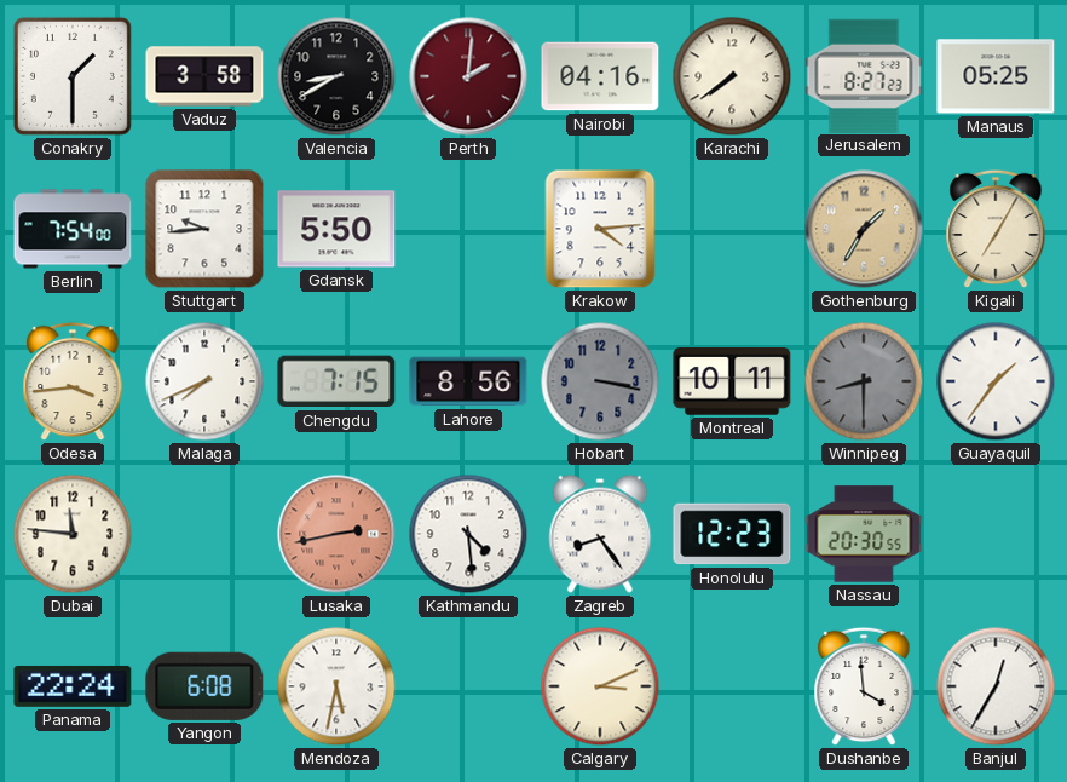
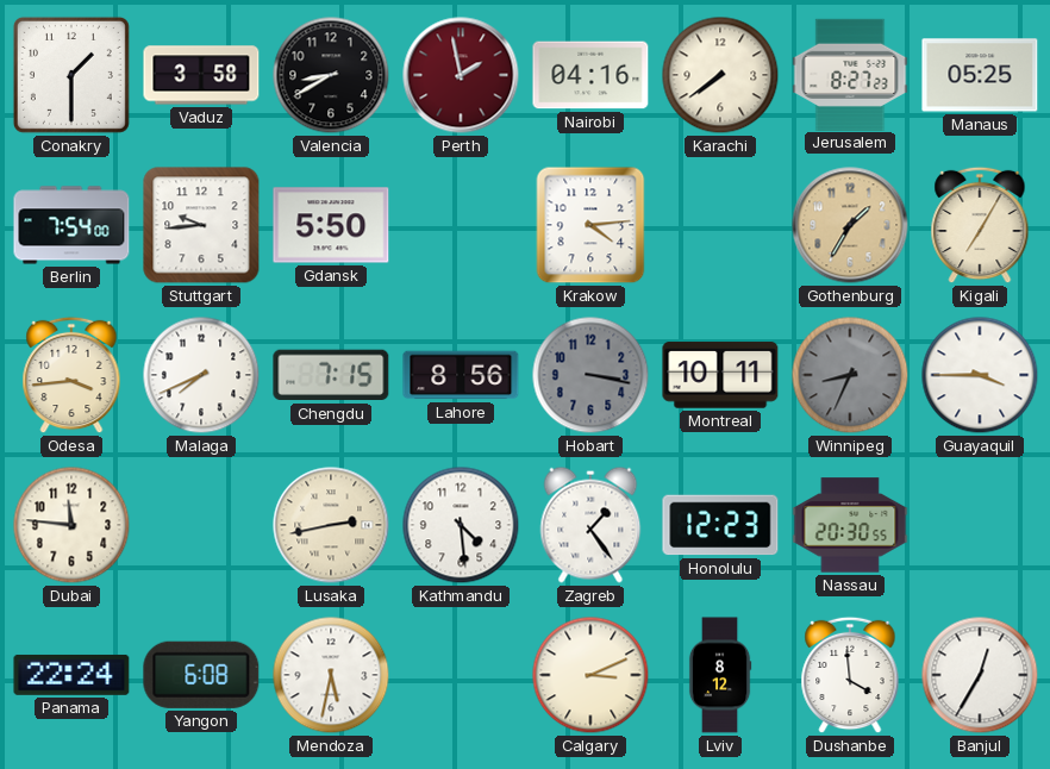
Perth: 2:01 -> 1:58 (461, 75)
Winnipeg: 8:30 -> 8:34 (850, 375)
Guayaquil: 1:36 -> 3:45 (980, 375)
Lusaka dial: salmon -> cream (331, 525)
Zagreb: 8:24 -> 1:24 (590, 525)
Lviv: none -> 8:12 (720, 675)
